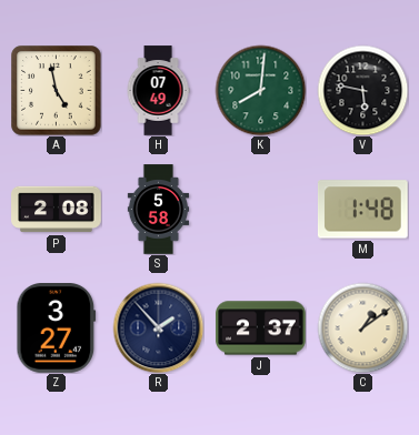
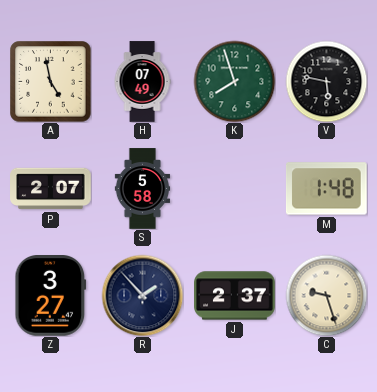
K: 8:01 -> 7:57 (234, 81)
P: 2:08 -> 2:07 (51, 189)
C: 1:09 -> 9:27 (326, 295)
